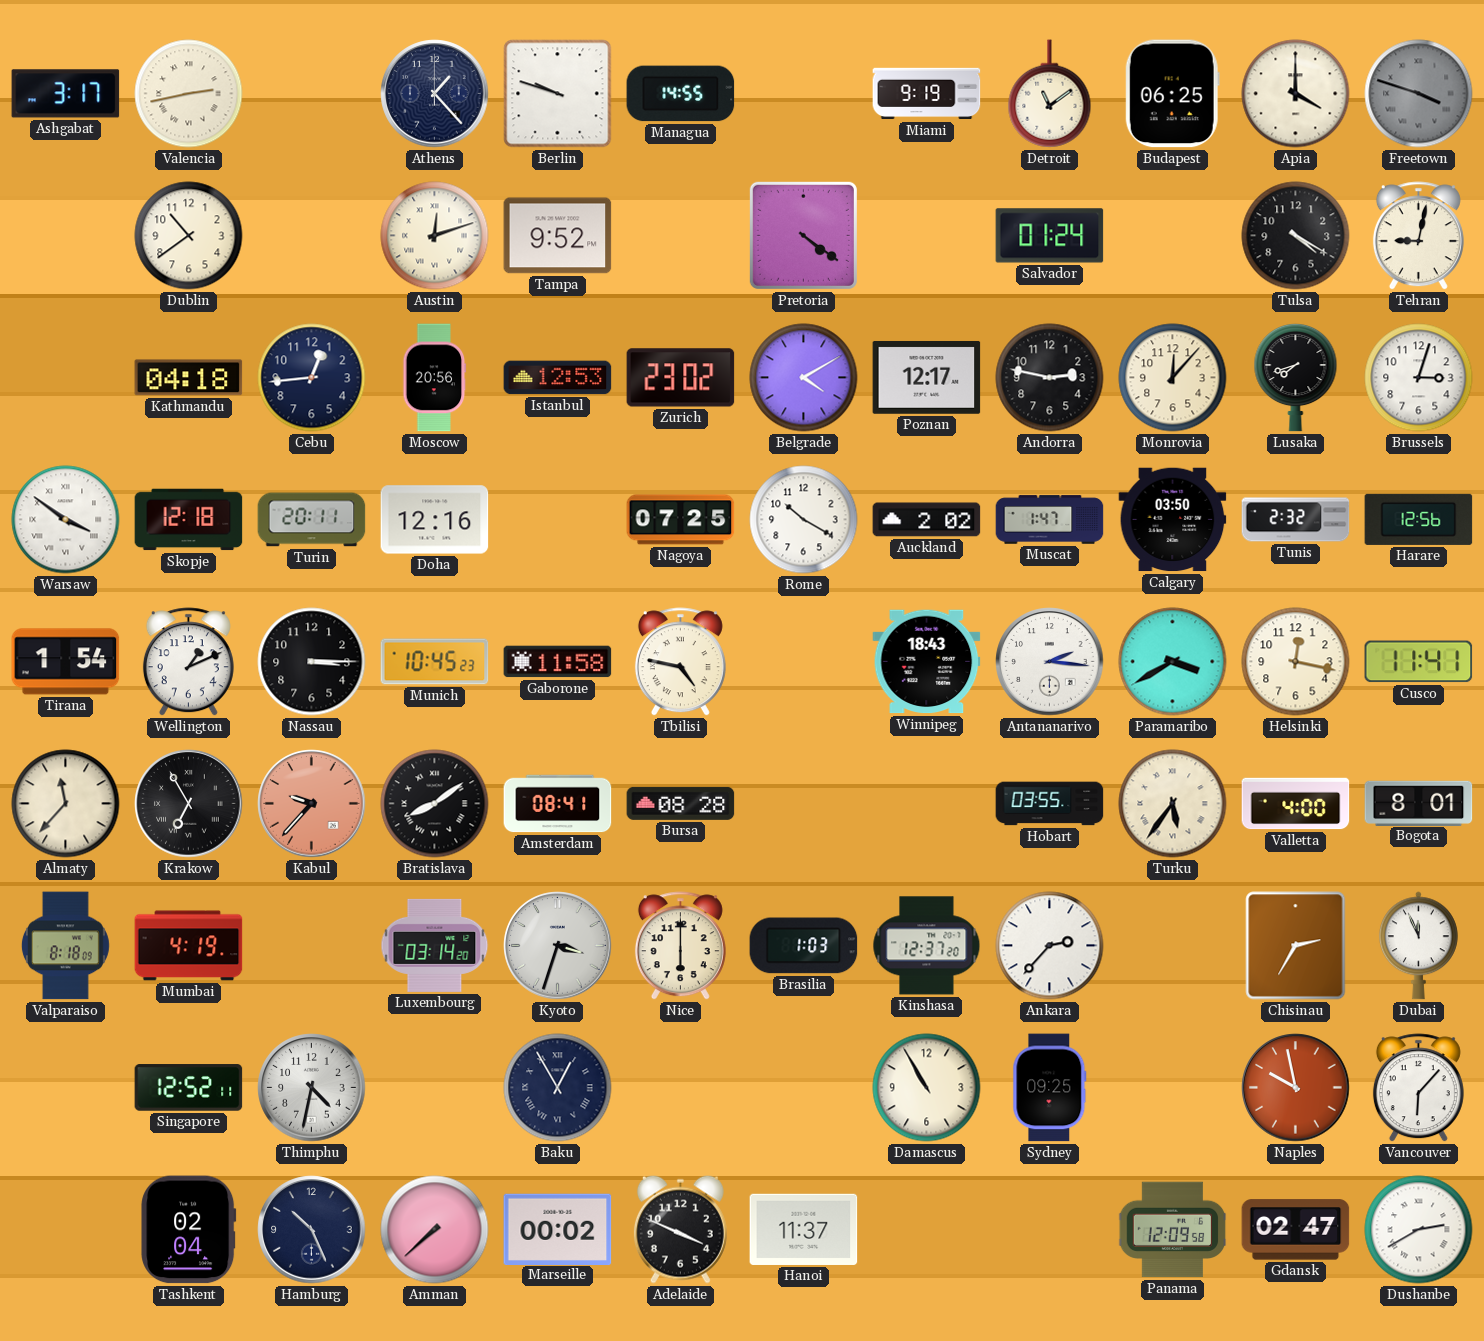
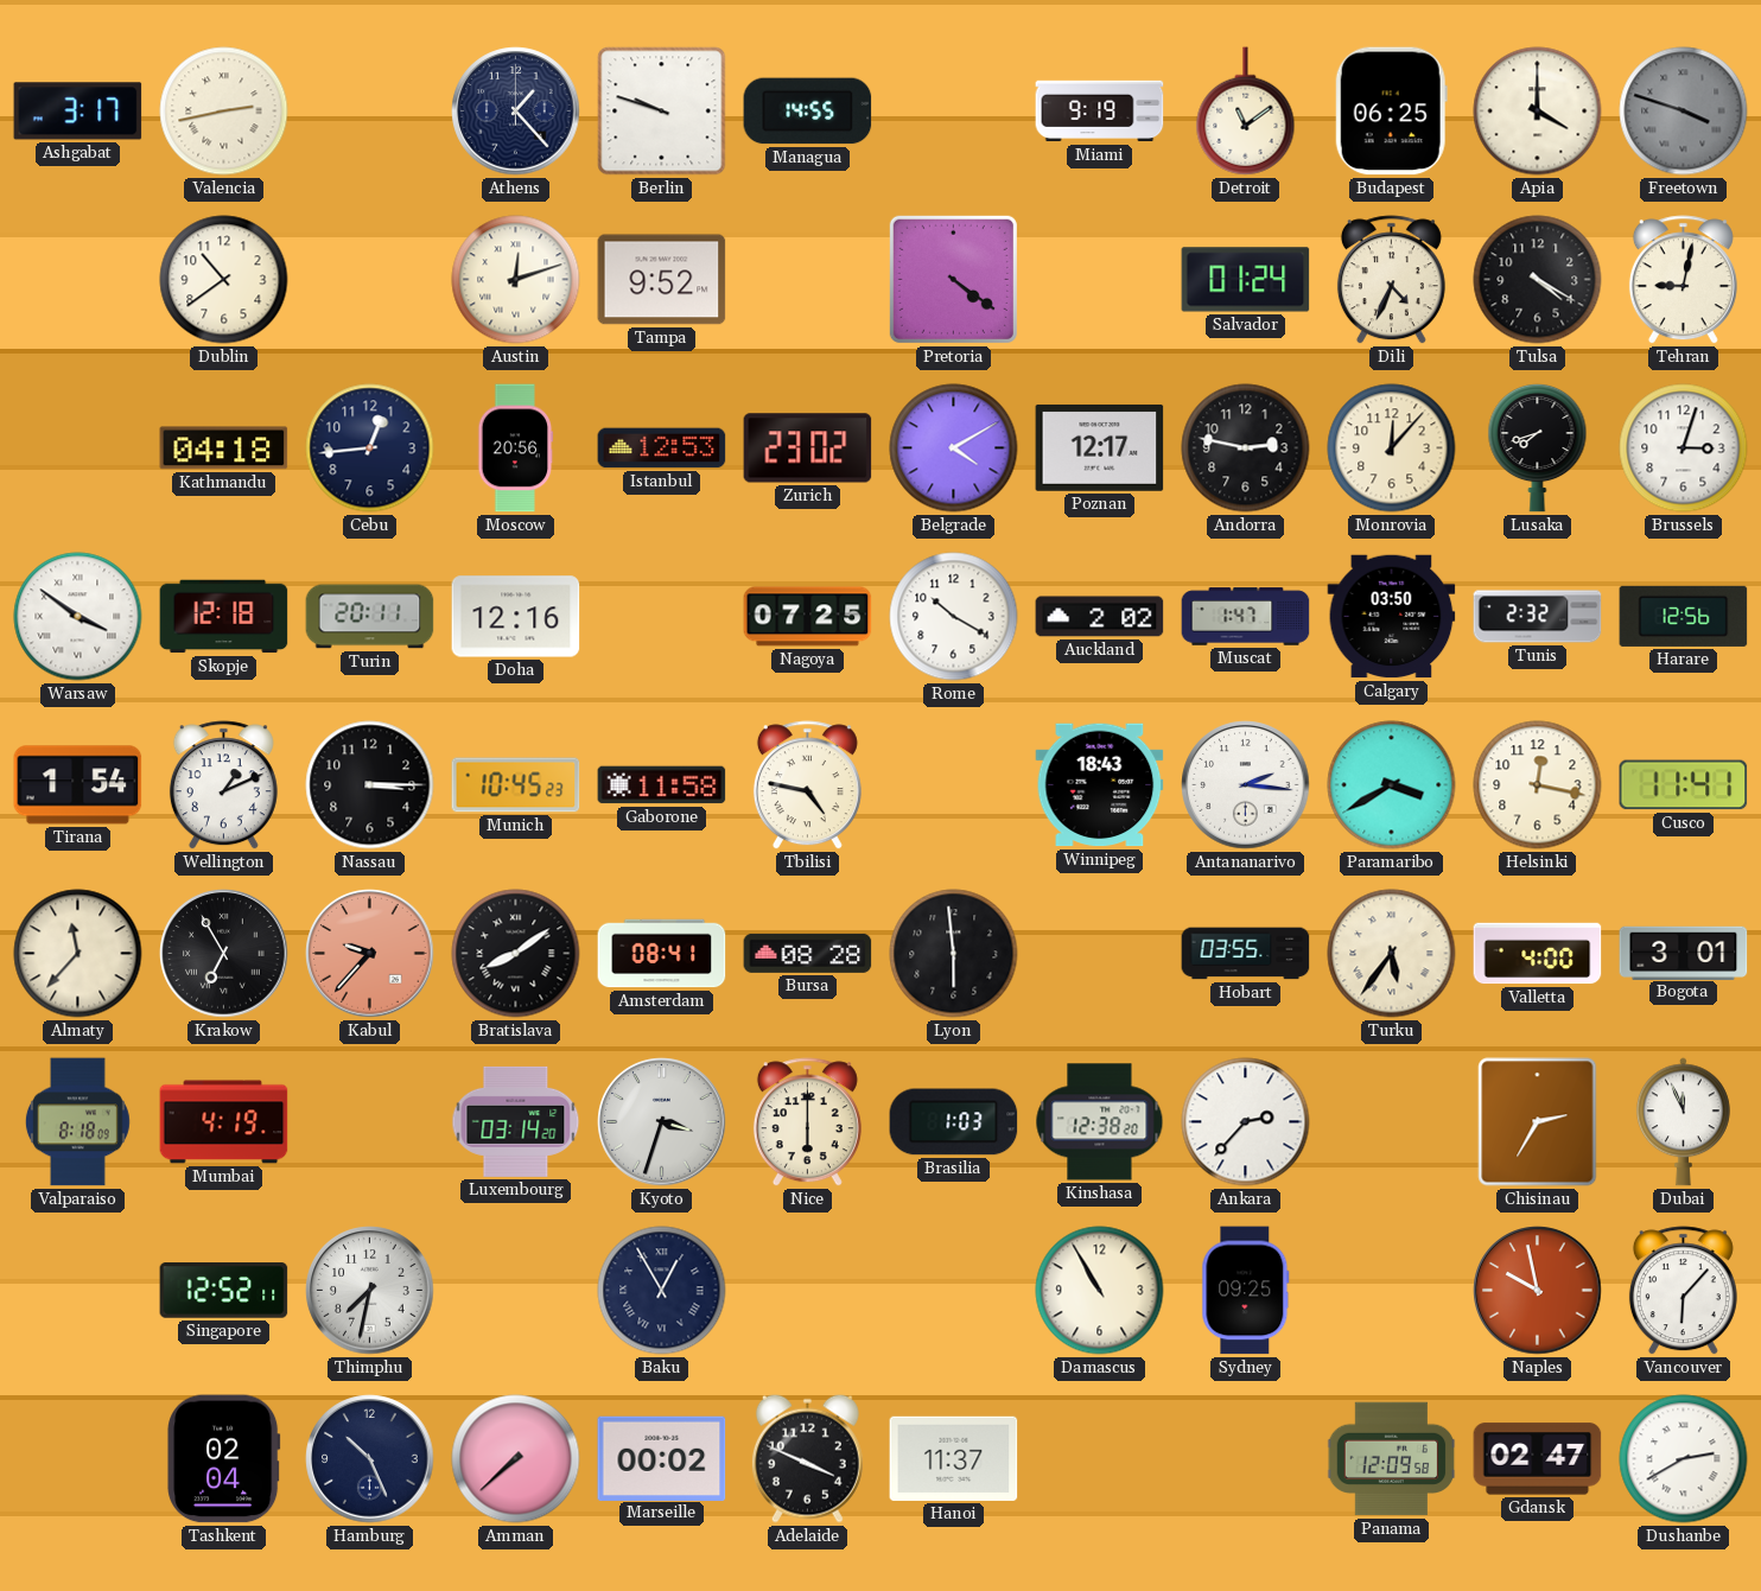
Dili: none -> 4:34 (1391, 280)
Lyon: none -> 5:59 (954, 954)
Bogota: 8:01 -> 3:01 (1684, 953)
Kinshasa: 12:37 -> 12:38 (1100, 1122)
Thimphu: 4:32 -> 7:32 (370, 1291)
